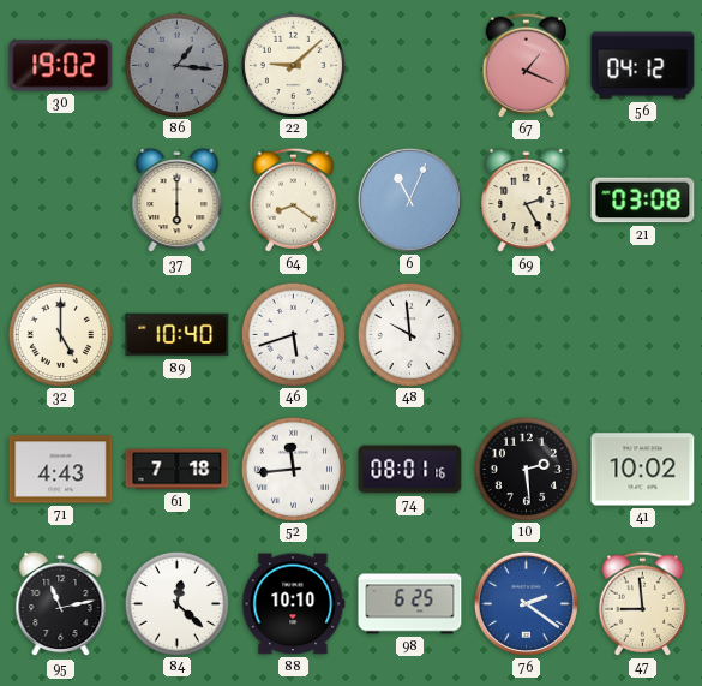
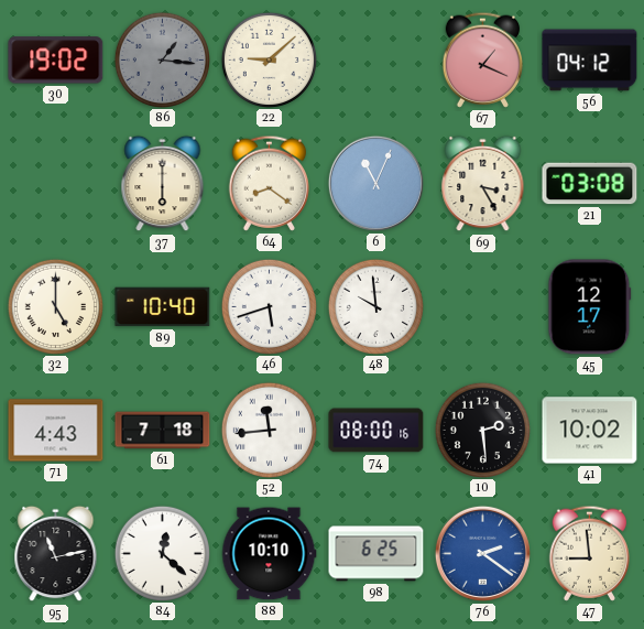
69: 2:25 -> 3:25 (483, 184)
45: none -> 12:17 (590, 307)
74: 08:01 -> 08:00 (376, 431)
